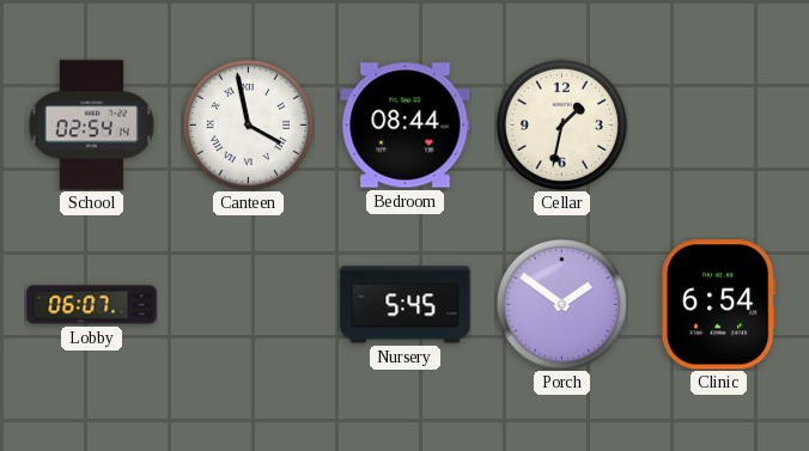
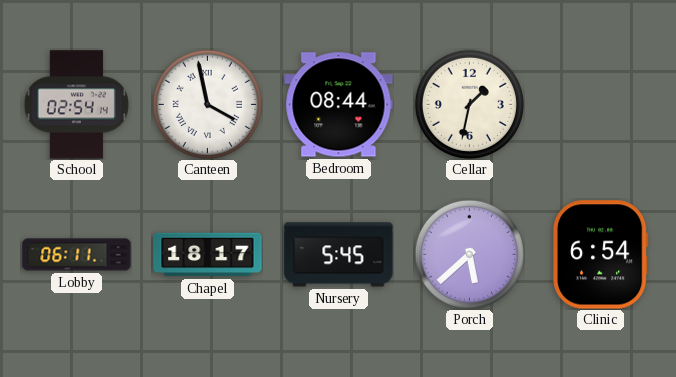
Lobby: 06:07 -> 06:11 (77, 255)
Chapel: none -> 18:17 (208, 255)
Porch: 1:51 -> 5:38 (469, 254)
